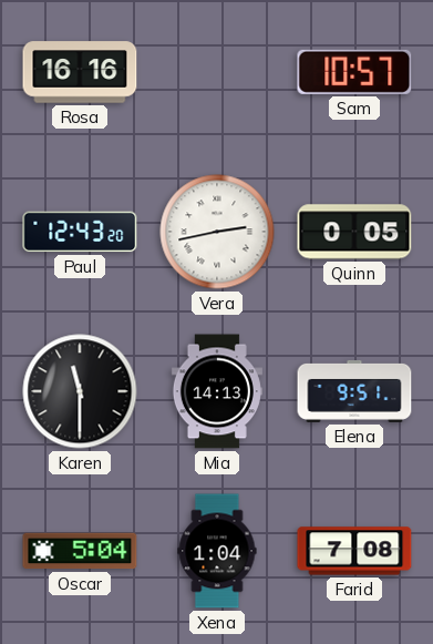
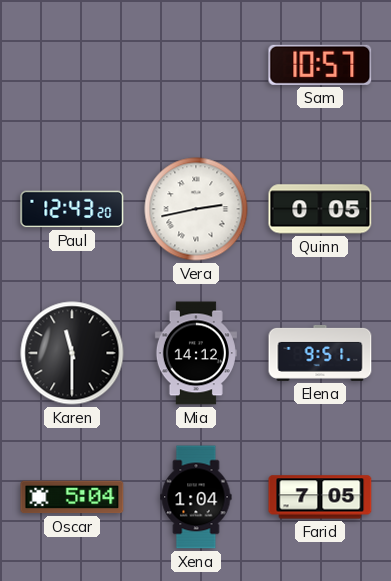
Rosa: 16:16 -> none (80, 72)
Mia: 14:13 -> 14:12 (196, 353)
Farid: 7:08 -> 7:05 (320, 497)
